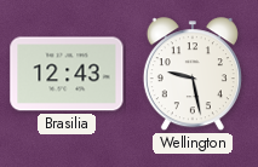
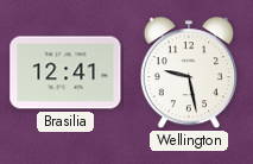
Brasilia: 12:43 -> 12:41 (65, 72)
